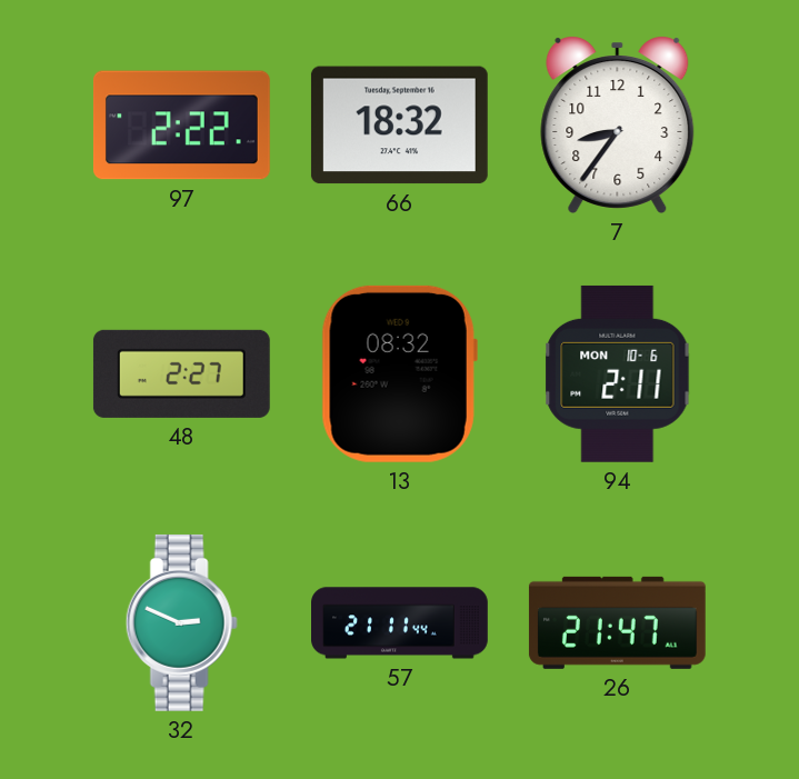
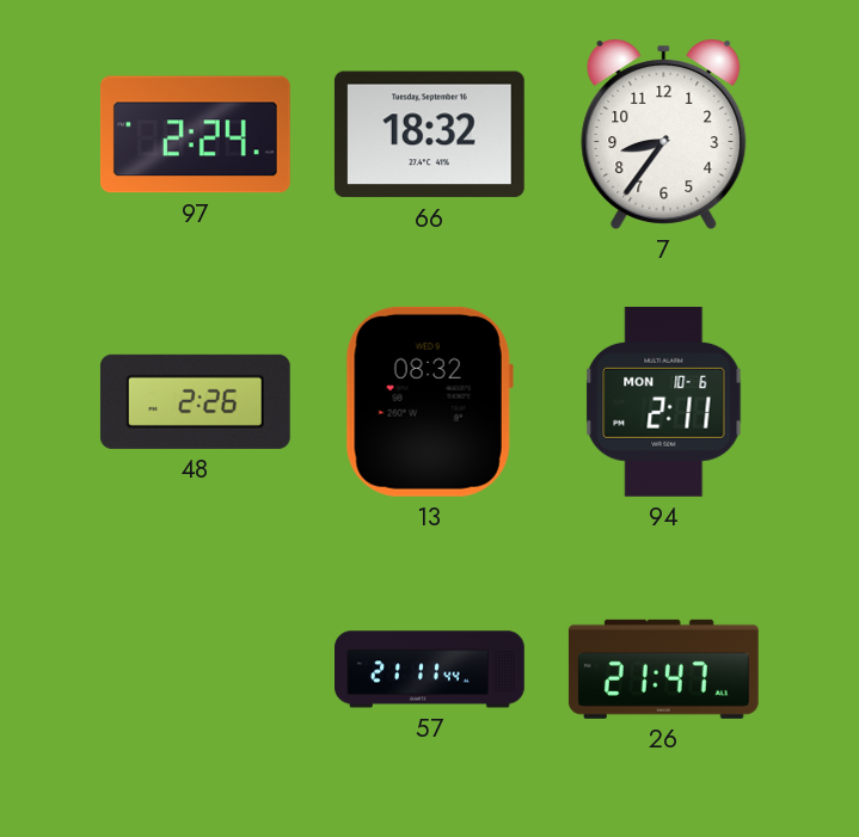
97: 2:22 -> 2:24 (195, 135)
48: 2:27 -> 2:26 (195, 401)
32: 2:49 -> none (181, 622)
